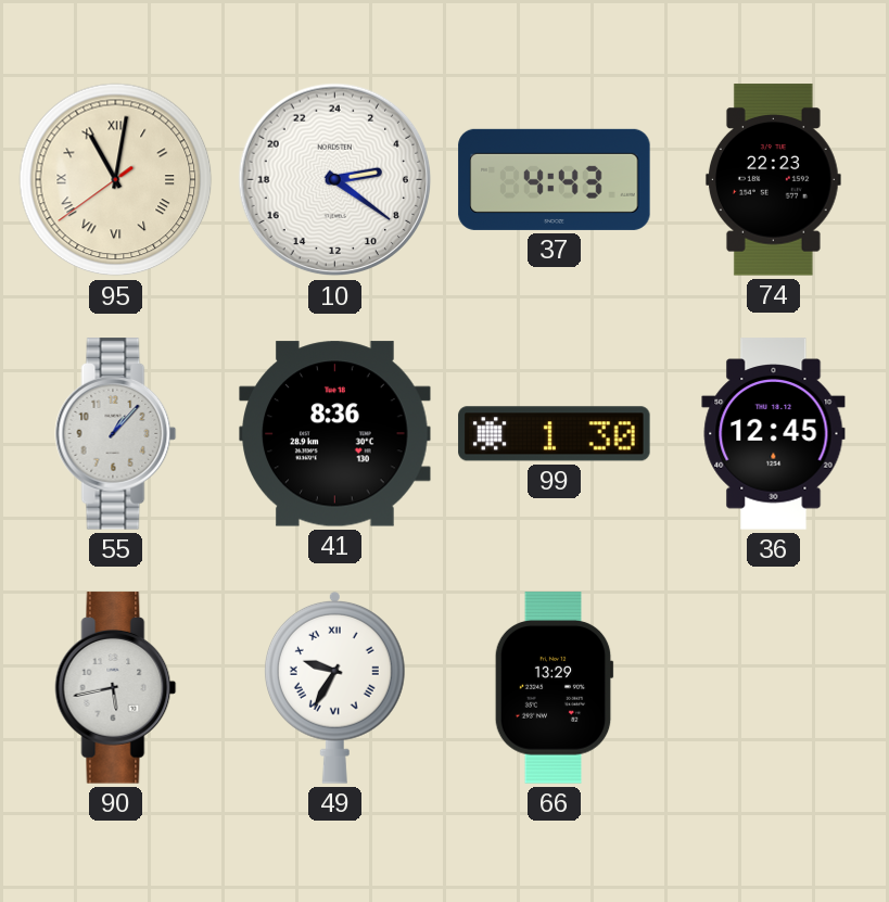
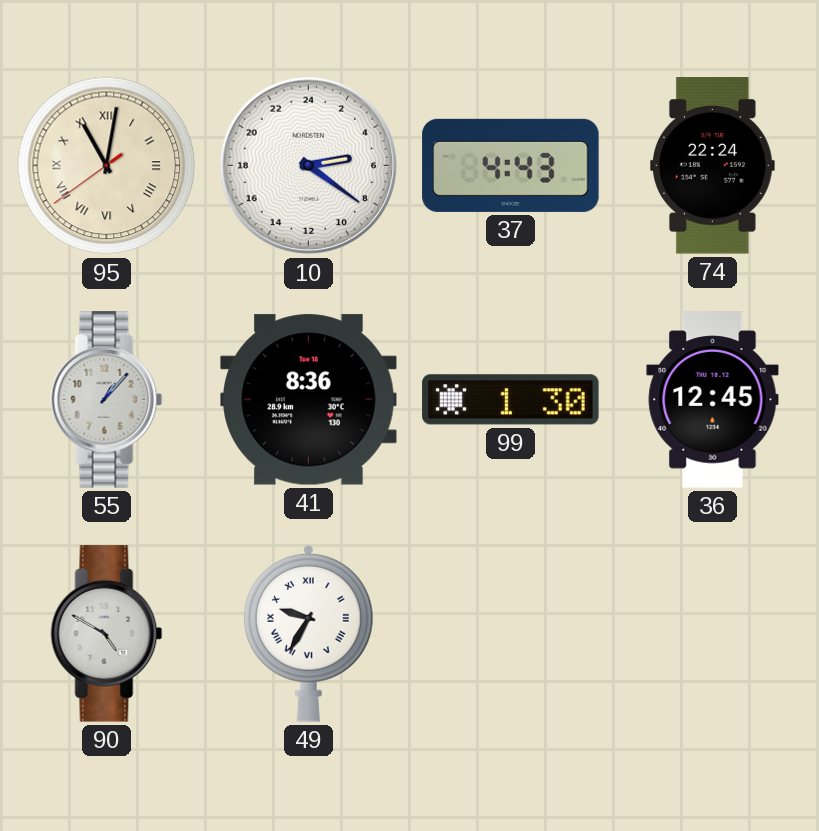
74: 22:23 -> 22:24 (712, 166)
90: 5:43 -> 4:50 (107, 634)
66: 13:29 -> none (554, 688)
